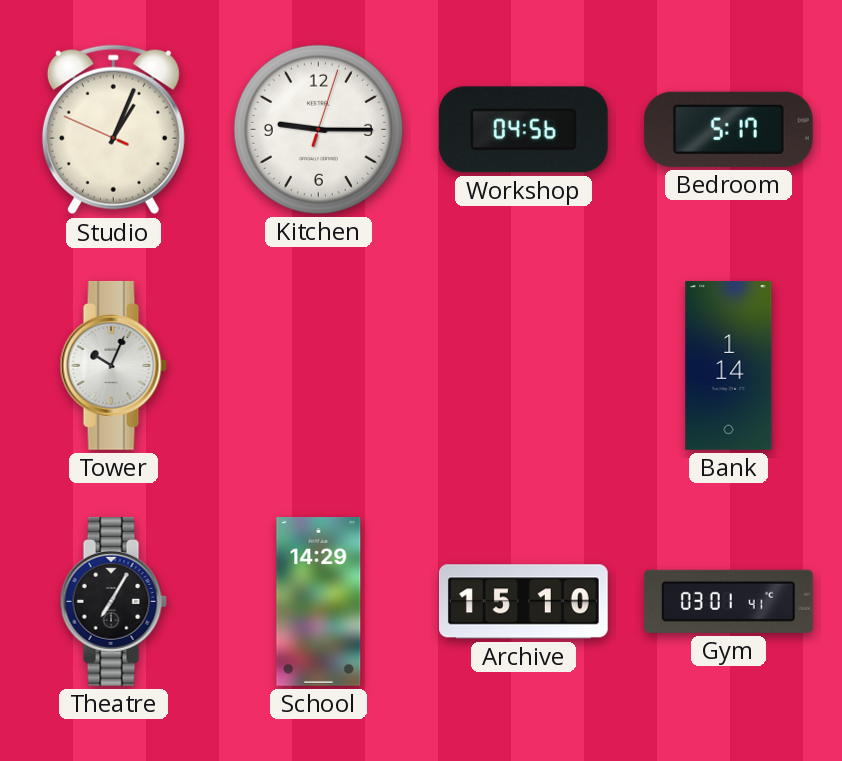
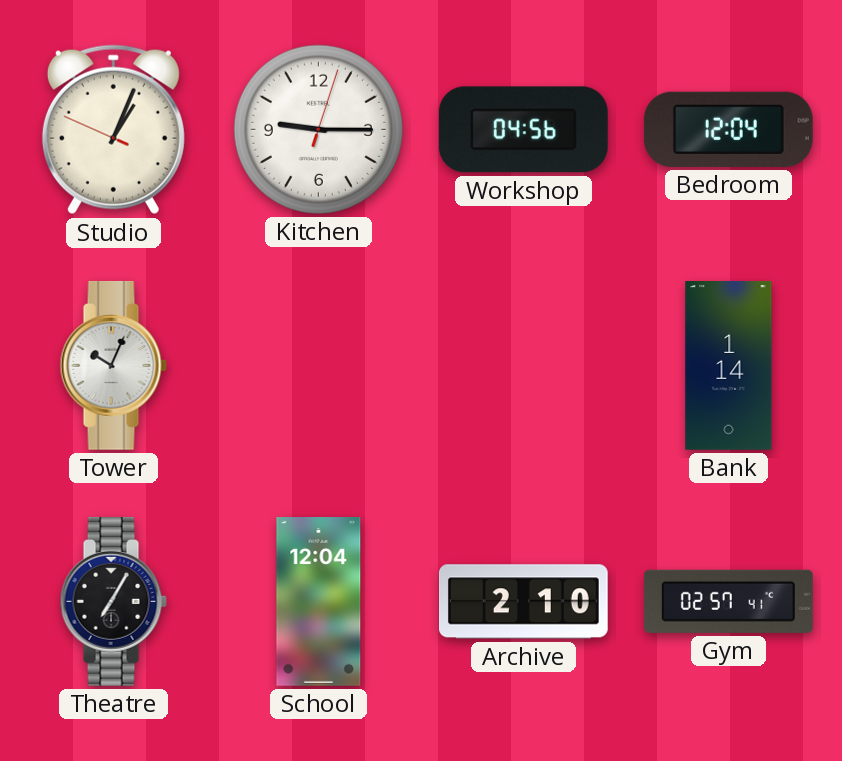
Bedroom: 5:17 -> 12:04 (728, 129)
School: 14:29 -> 12:04 (319, 602)
Archive: 15:10 -> 2:10 (523, 602)
Gym: 03:01 -> 02:57 (728, 601)
